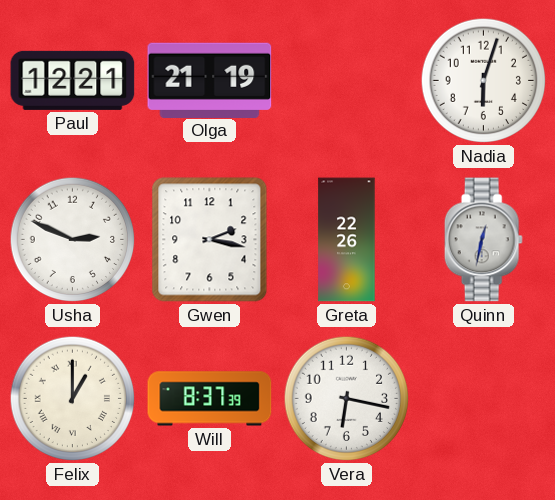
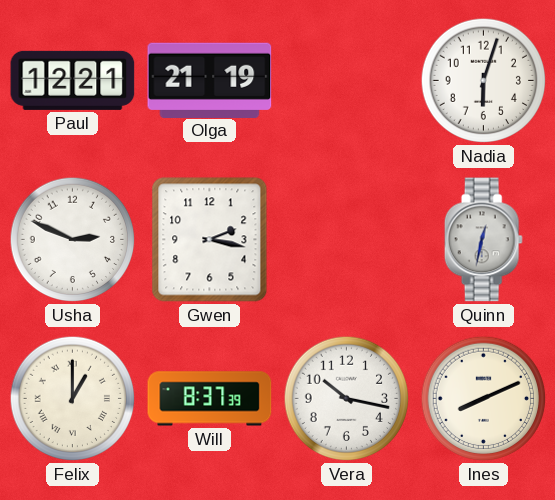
Greta: 22:26 -> none (347, 240)
Vera: 6:17 -> 10:17 (347, 399)
Ines: none -> 8:11 (484, 399)
